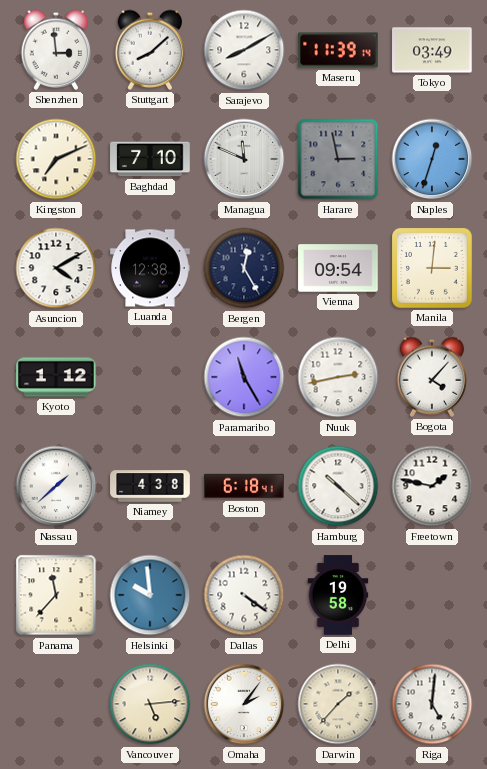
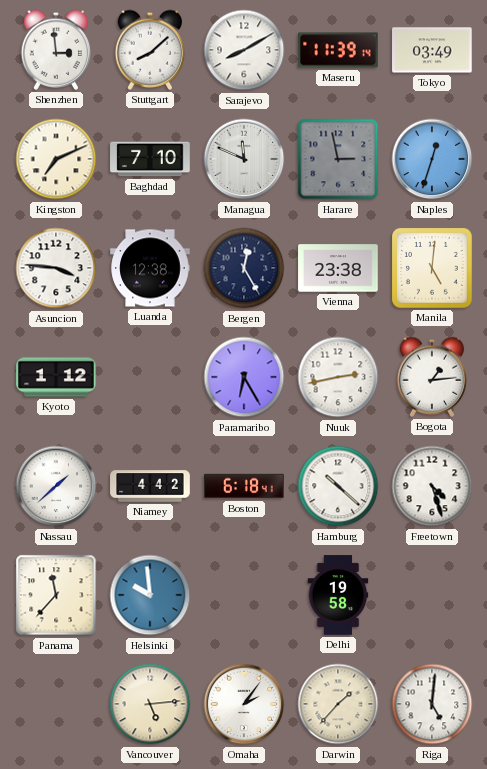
Asuncion: 4:10 -> 3:46 (56, 268)
Vienna: 09:54 -> 23:38 (338, 268)
Manila: 3:01 -> 5:01 (433, 269)
Paramaribo: 11:25 -> 6:25 (244, 377)
Bogota: 4:07 -> 1:14 (432, 377)
Niamey: 4:38 -> 4:42 (150, 486)
Freetown: 1:47 -> 4:27 (432, 486)
Dallas: 4:21 -> none (244, 595)
